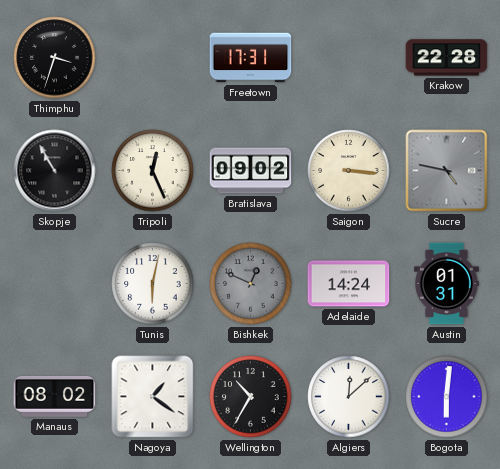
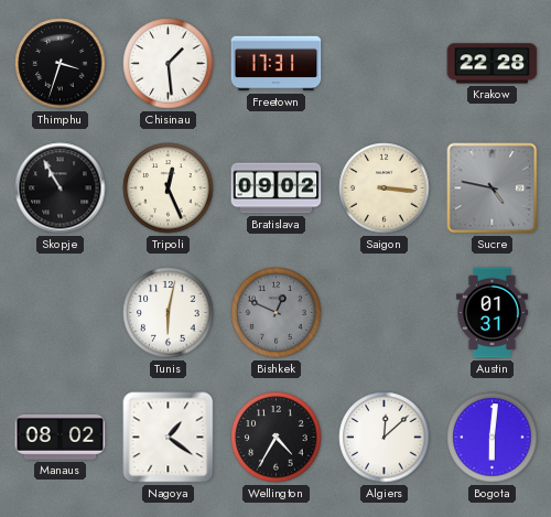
Chisinau: none -> 1:29 (169, 64)
Adelaide: 14:24 -> none (349, 284)
Wellington: 10:35 -> 4:35 (277, 438)
